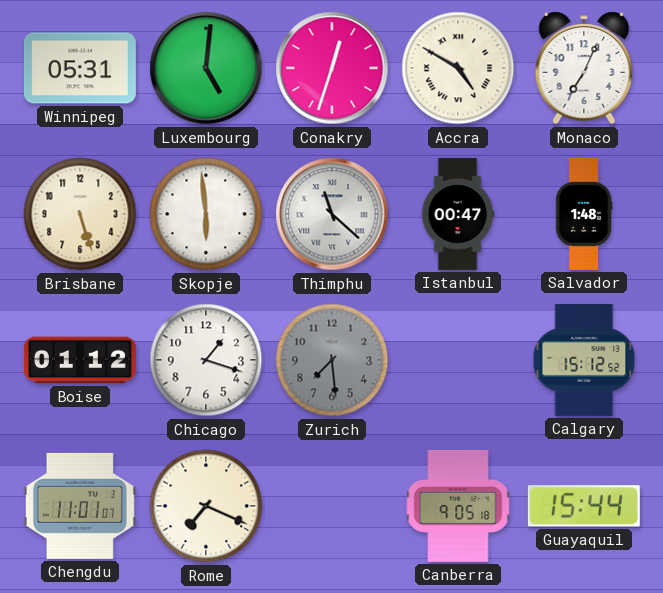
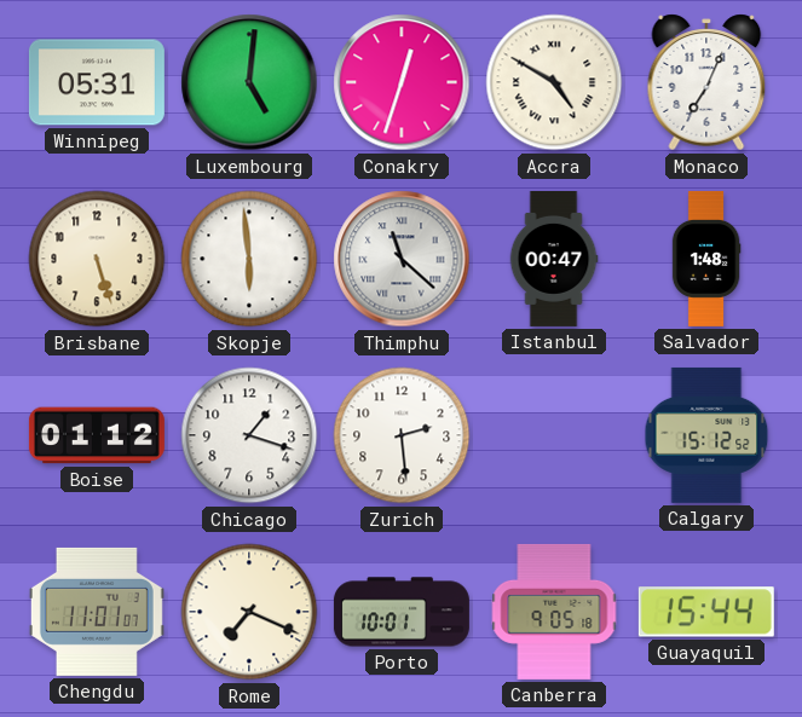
Zurich: 7:29 -> 2:29 (402, 435)
Zurich dial: grey -> white (402, 435)
Porto: none -> 10:01 (402, 612)
